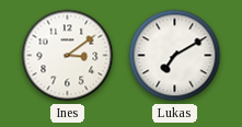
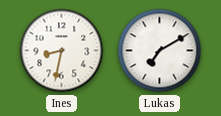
Ines: 3:09 -> 8:32 (62, 51)
